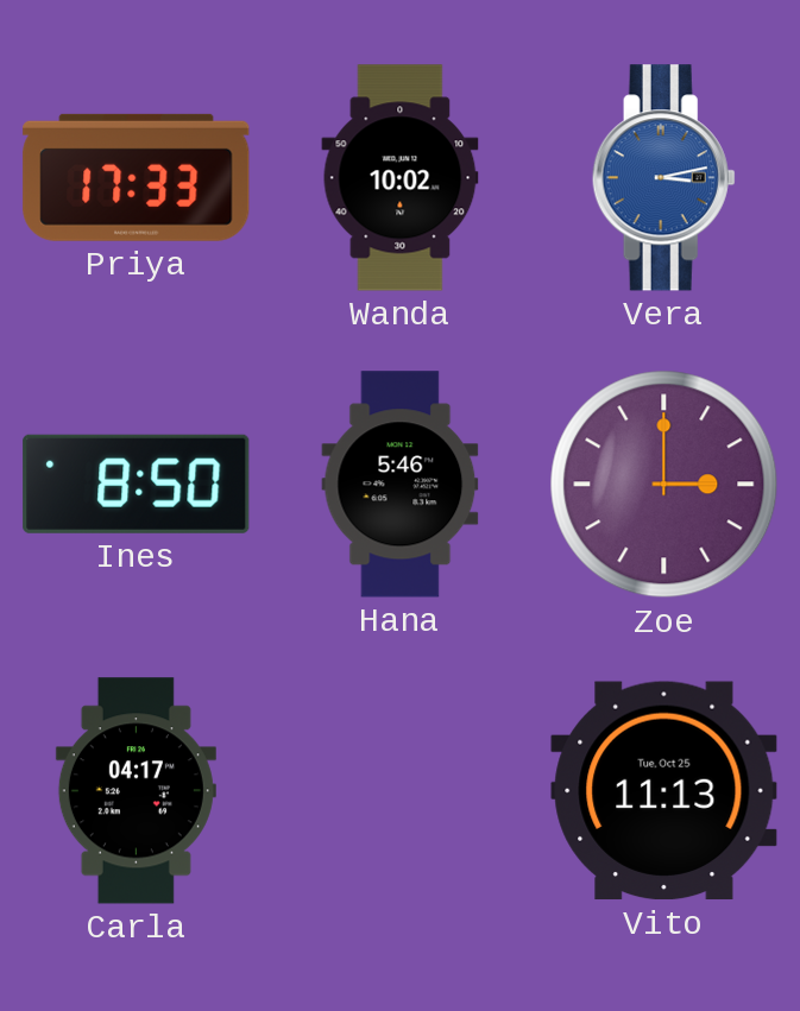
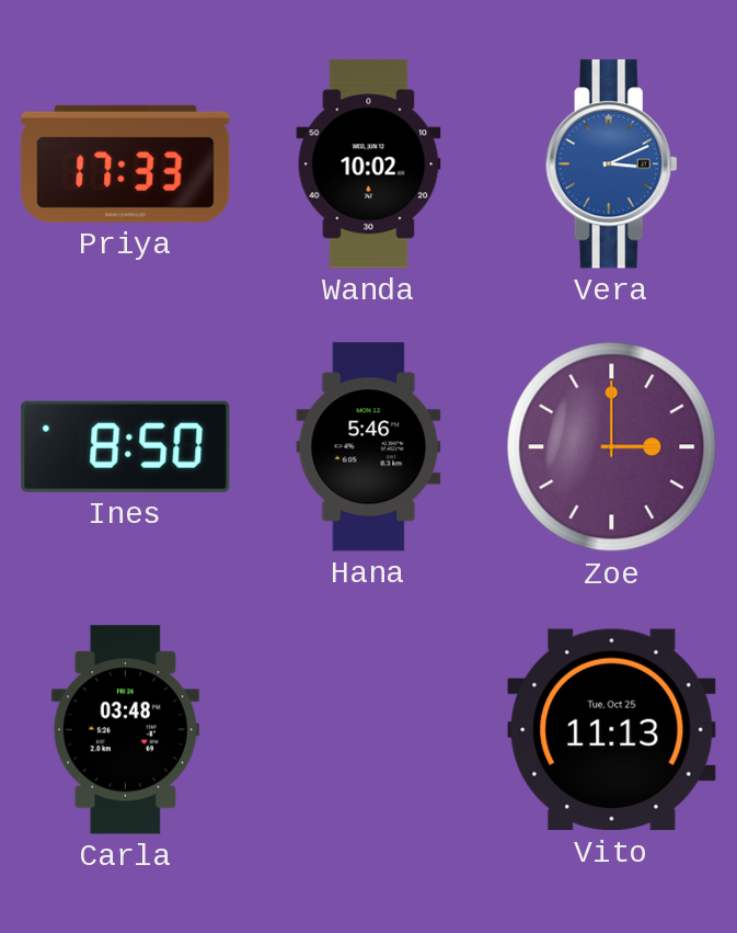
Vera: 3:13 -> 3:11 (611, 164)
Carla: 04:17 -> 03:48 (125, 730)
